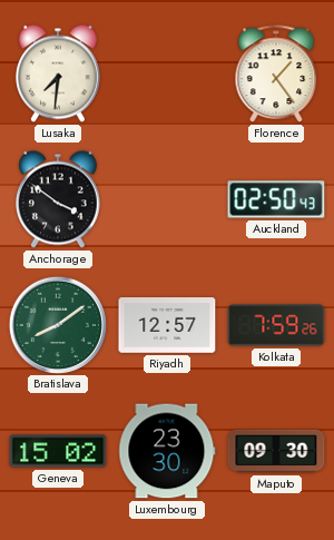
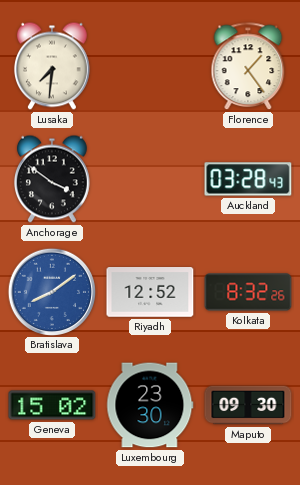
Auckland: 02:50 -> 03:28 (248, 179)
Bratislava dial: green -> blue (51, 291)
Riyadh: 12:57 -> 12:52 (150, 292)
Kolkata: 7:59 -> 8:32 (248, 292)
